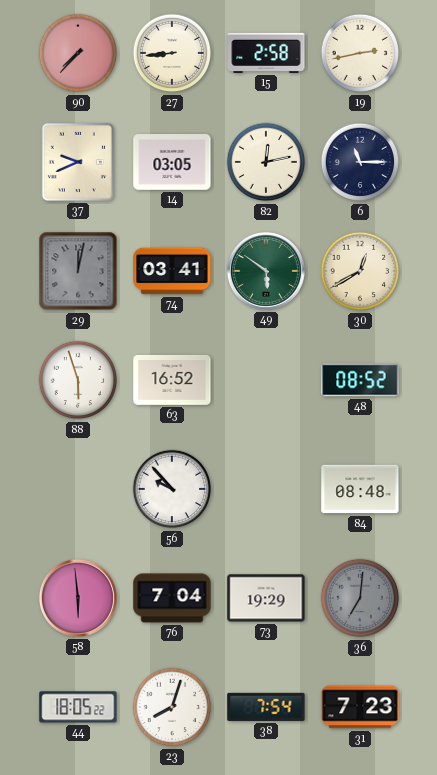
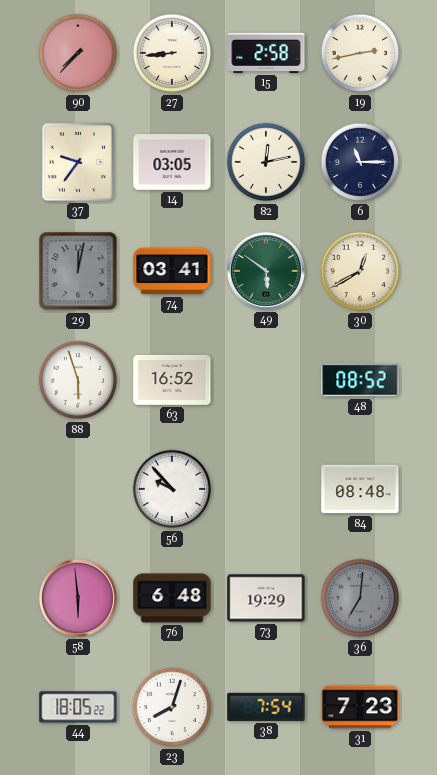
37: 9:41 -> 9:36 (78, 162)
76: 7:04 -> 6:48 (172, 598)
